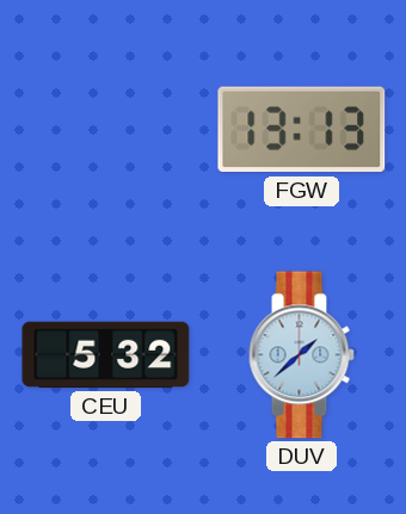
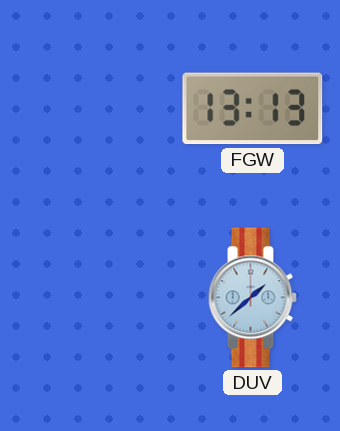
CEU: 5:32 -> none (106, 355)
